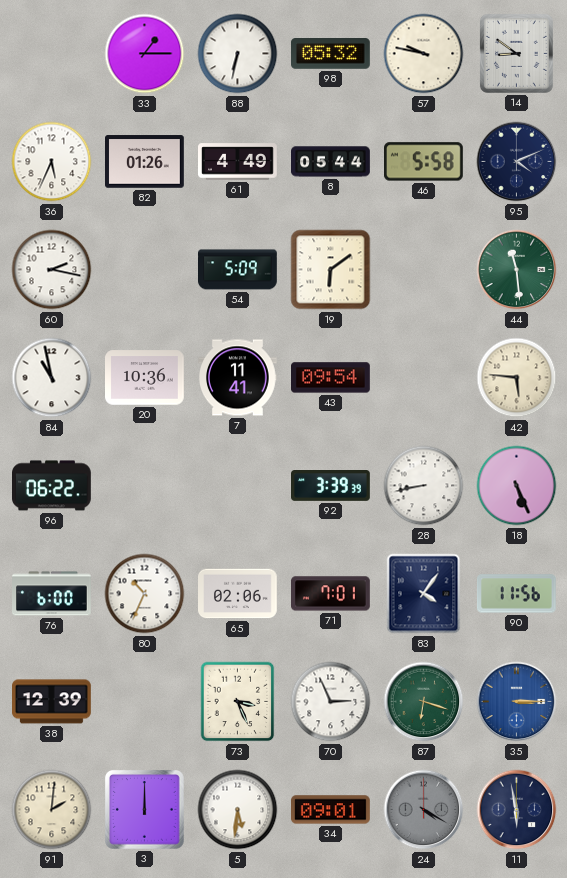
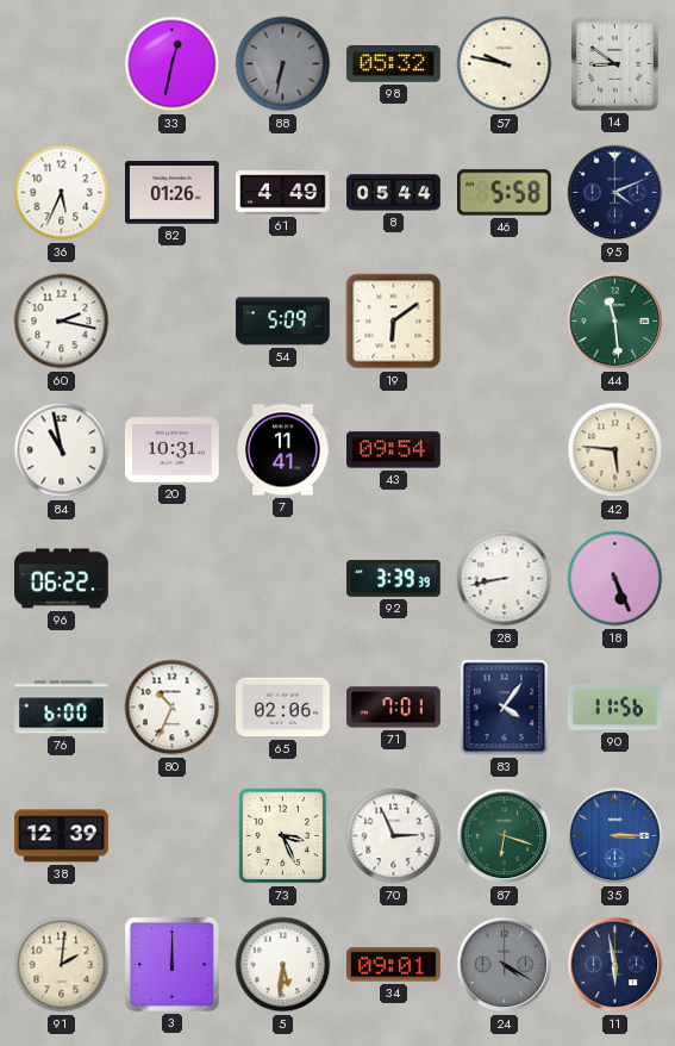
33: 1:15 -> 12:32 (173, 64)
88 dial: white -> grey (283, 64)
20: 10:36 -> 10:31 (173, 450)
